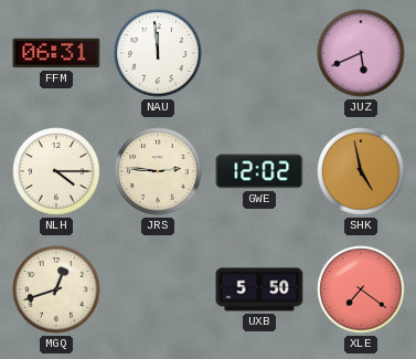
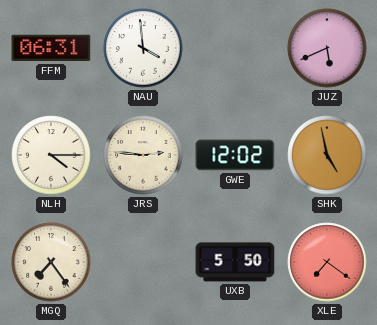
NAU: 11:59 -> 3:59 (143, 48)
MGQ: 12:42 -> 7:24 (51, 262)
